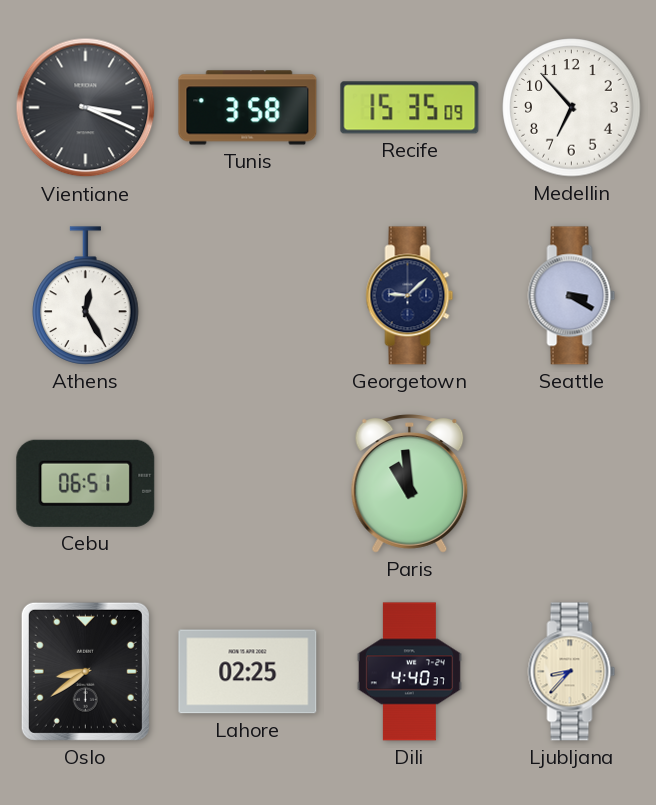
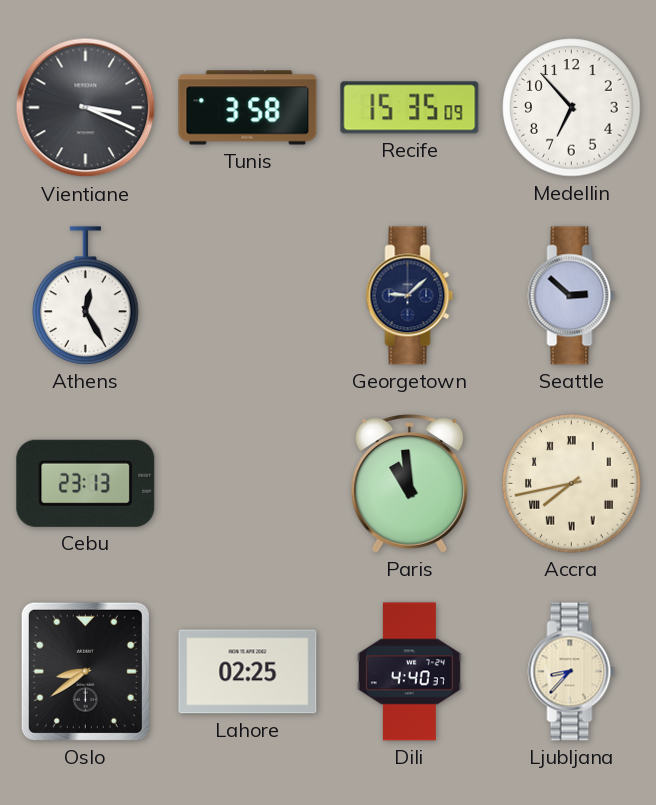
Seattle: 3:20 -> 2:52 (572, 296)
Cebu: 06:51 -> 23:13 (86, 483)
Accra: none -> 7:43 (572, 484)
